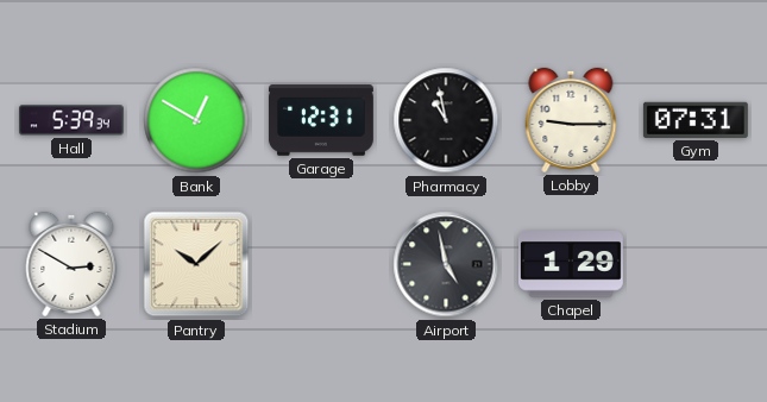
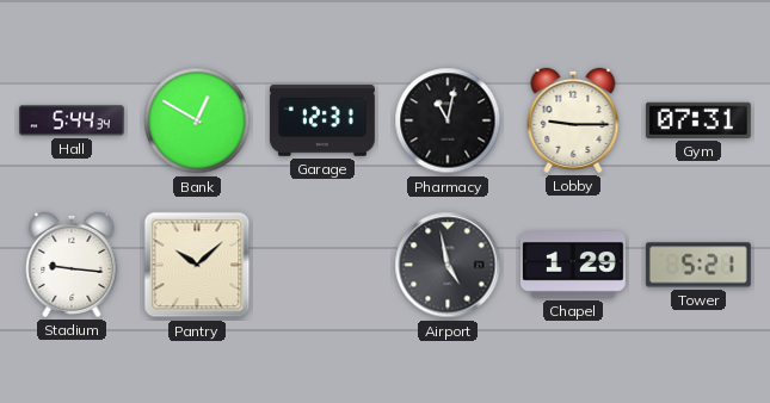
Hall: 5:39 -> 5:44 (72, 120)
Pharmacy: 10:58 -> 11:02 (448, 120)
Stadium: 2:50 -> 9:16 (72, 265)
Tower: none -> 5:21 (698, 265)
